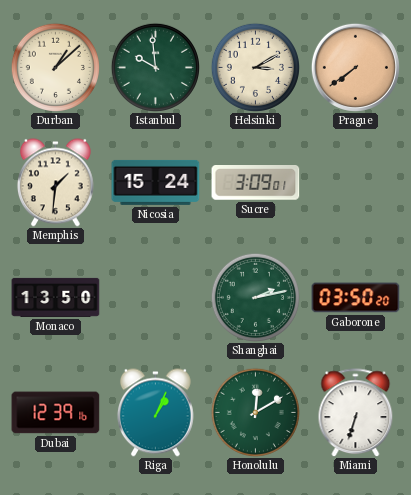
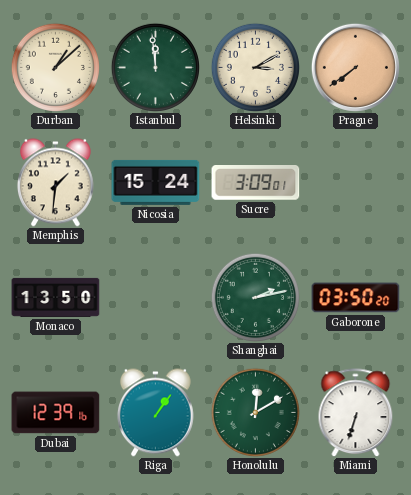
Istanbul: 9:59 -> 11:59 (155, 67)
Riga: 1:04 -> 1:06 (155, 413)
